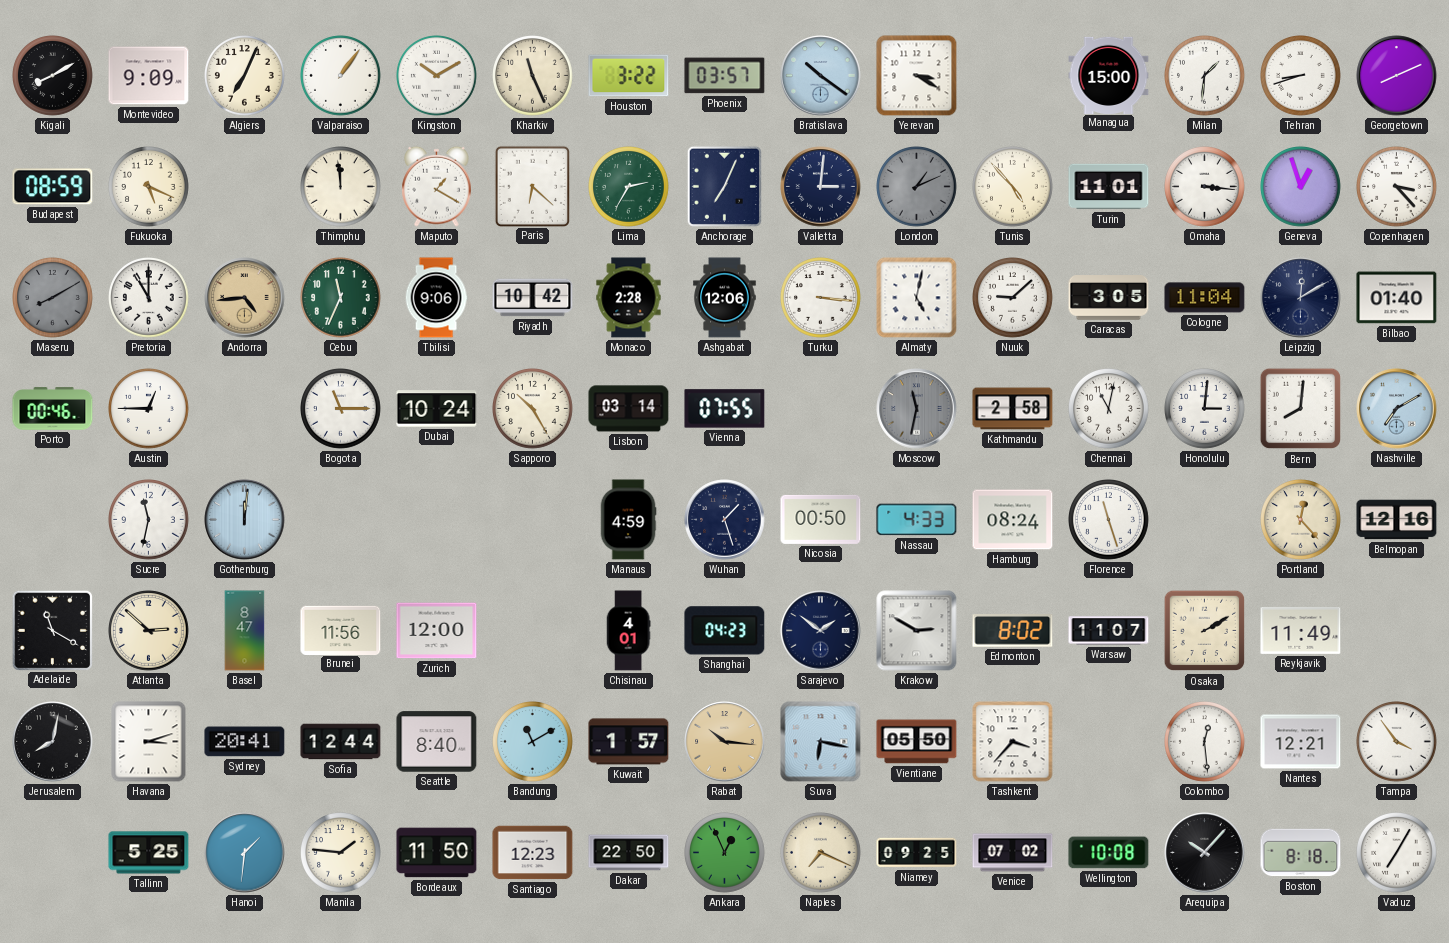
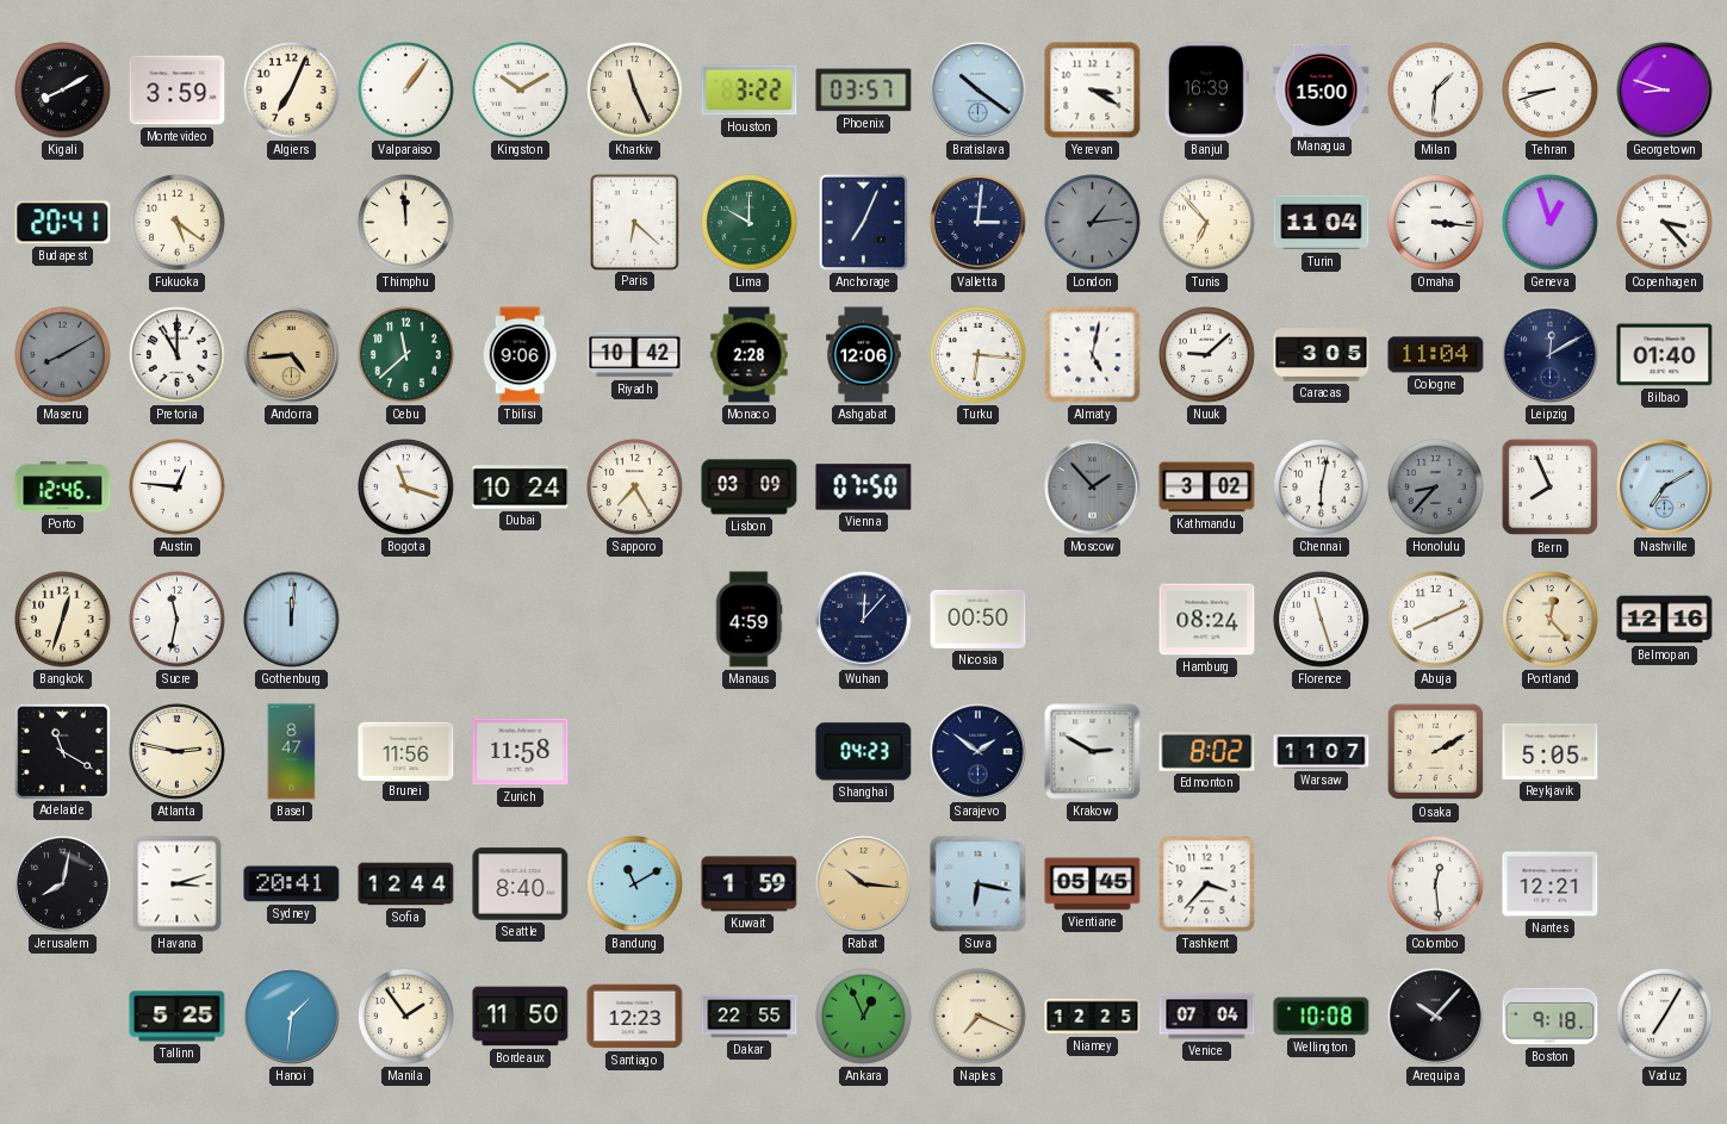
Montevideo: 9:09 -> 3:59 (178, 91)
Banjul: none -> 16:39 (1206, 91)
Georgetown: 8:11 -> 8:48 (1665, 91)
Budapest: 08:59 -> 20:41 (63, 223)
Fukuoka: 5:19 -> 5:21 (178, 223)
Maputo: 1:20 -> none (437, 186)
Lima: 2:35 -> 10:00 (750, 223)
London: 1:11 -> 1:14 (1093, 223)
Tunis: 4:53 -> 6:53 (1207, 223)
Turin: 11:01 -> 11:04 (1322, 223)
Cebu: 11:34 -> 11:38 (406, 355)
Turku: 3:16 -> 6:16 (979, 355)
Porto: 00:46 -> 12:46 (63, 488)
Austin: 12:45 -> 12:46 (178, 488)
Bogota: 11:15 -> 11:18 (406, 488)
Sapporo: 10:25 -> 7:25 (635, 488)
Lisbon: 03:14 -> 03:09 (750, 488)
Vienna: 07:55 -> 07:50 (864, 488)
Moscow: 11:32 -> 1:53 (1093, 488)
Kathmandu: 2:58 -> 3:02 (1207, 488)
Chennai: 11:02 -> 6:02 (1322, 488)
Honolulu: 3:01 -> 8:37 (1436, 488)
Honolulu dial: white -> grey (1436, 488)
Bern: 8:01 -> 7:56 (1551, 488)
Bangkok: none -> 12:33 (63, 620)
Wuhan: 1:27 -> 12:07 (864, 620)
Nassau: 4:33 -> none (917, 520)
Abuja: none -> 8:11 (1436, 620)
Atlanta: 2:52 -> 2:47 (178, 752)
Zurich: 12:00 -> 11:58 (521, 752)
Chisinau: 4:01 -> none (628, 631)
Reykjavik: 11:49 -> 5:05 (1551, 751)
Kuwait: 1:57 -> 1:59 (750, 884)
Vientiane: 05:50 -> 05:45 (1093, 884)
Tampa: 3:54 -> none (1397, 742)
Manila: 1:46 -> 1:54 (406, 1017)
Dakar: 22:50 -> 22:55 (750, 1017)
Niamey: 09:25 -> 12:25 (1093, 1017)
Venice: 07:02 -> 07:04 (1207, 1017)
Boston: 8:18 -> 9:18 (1551, 1017)
